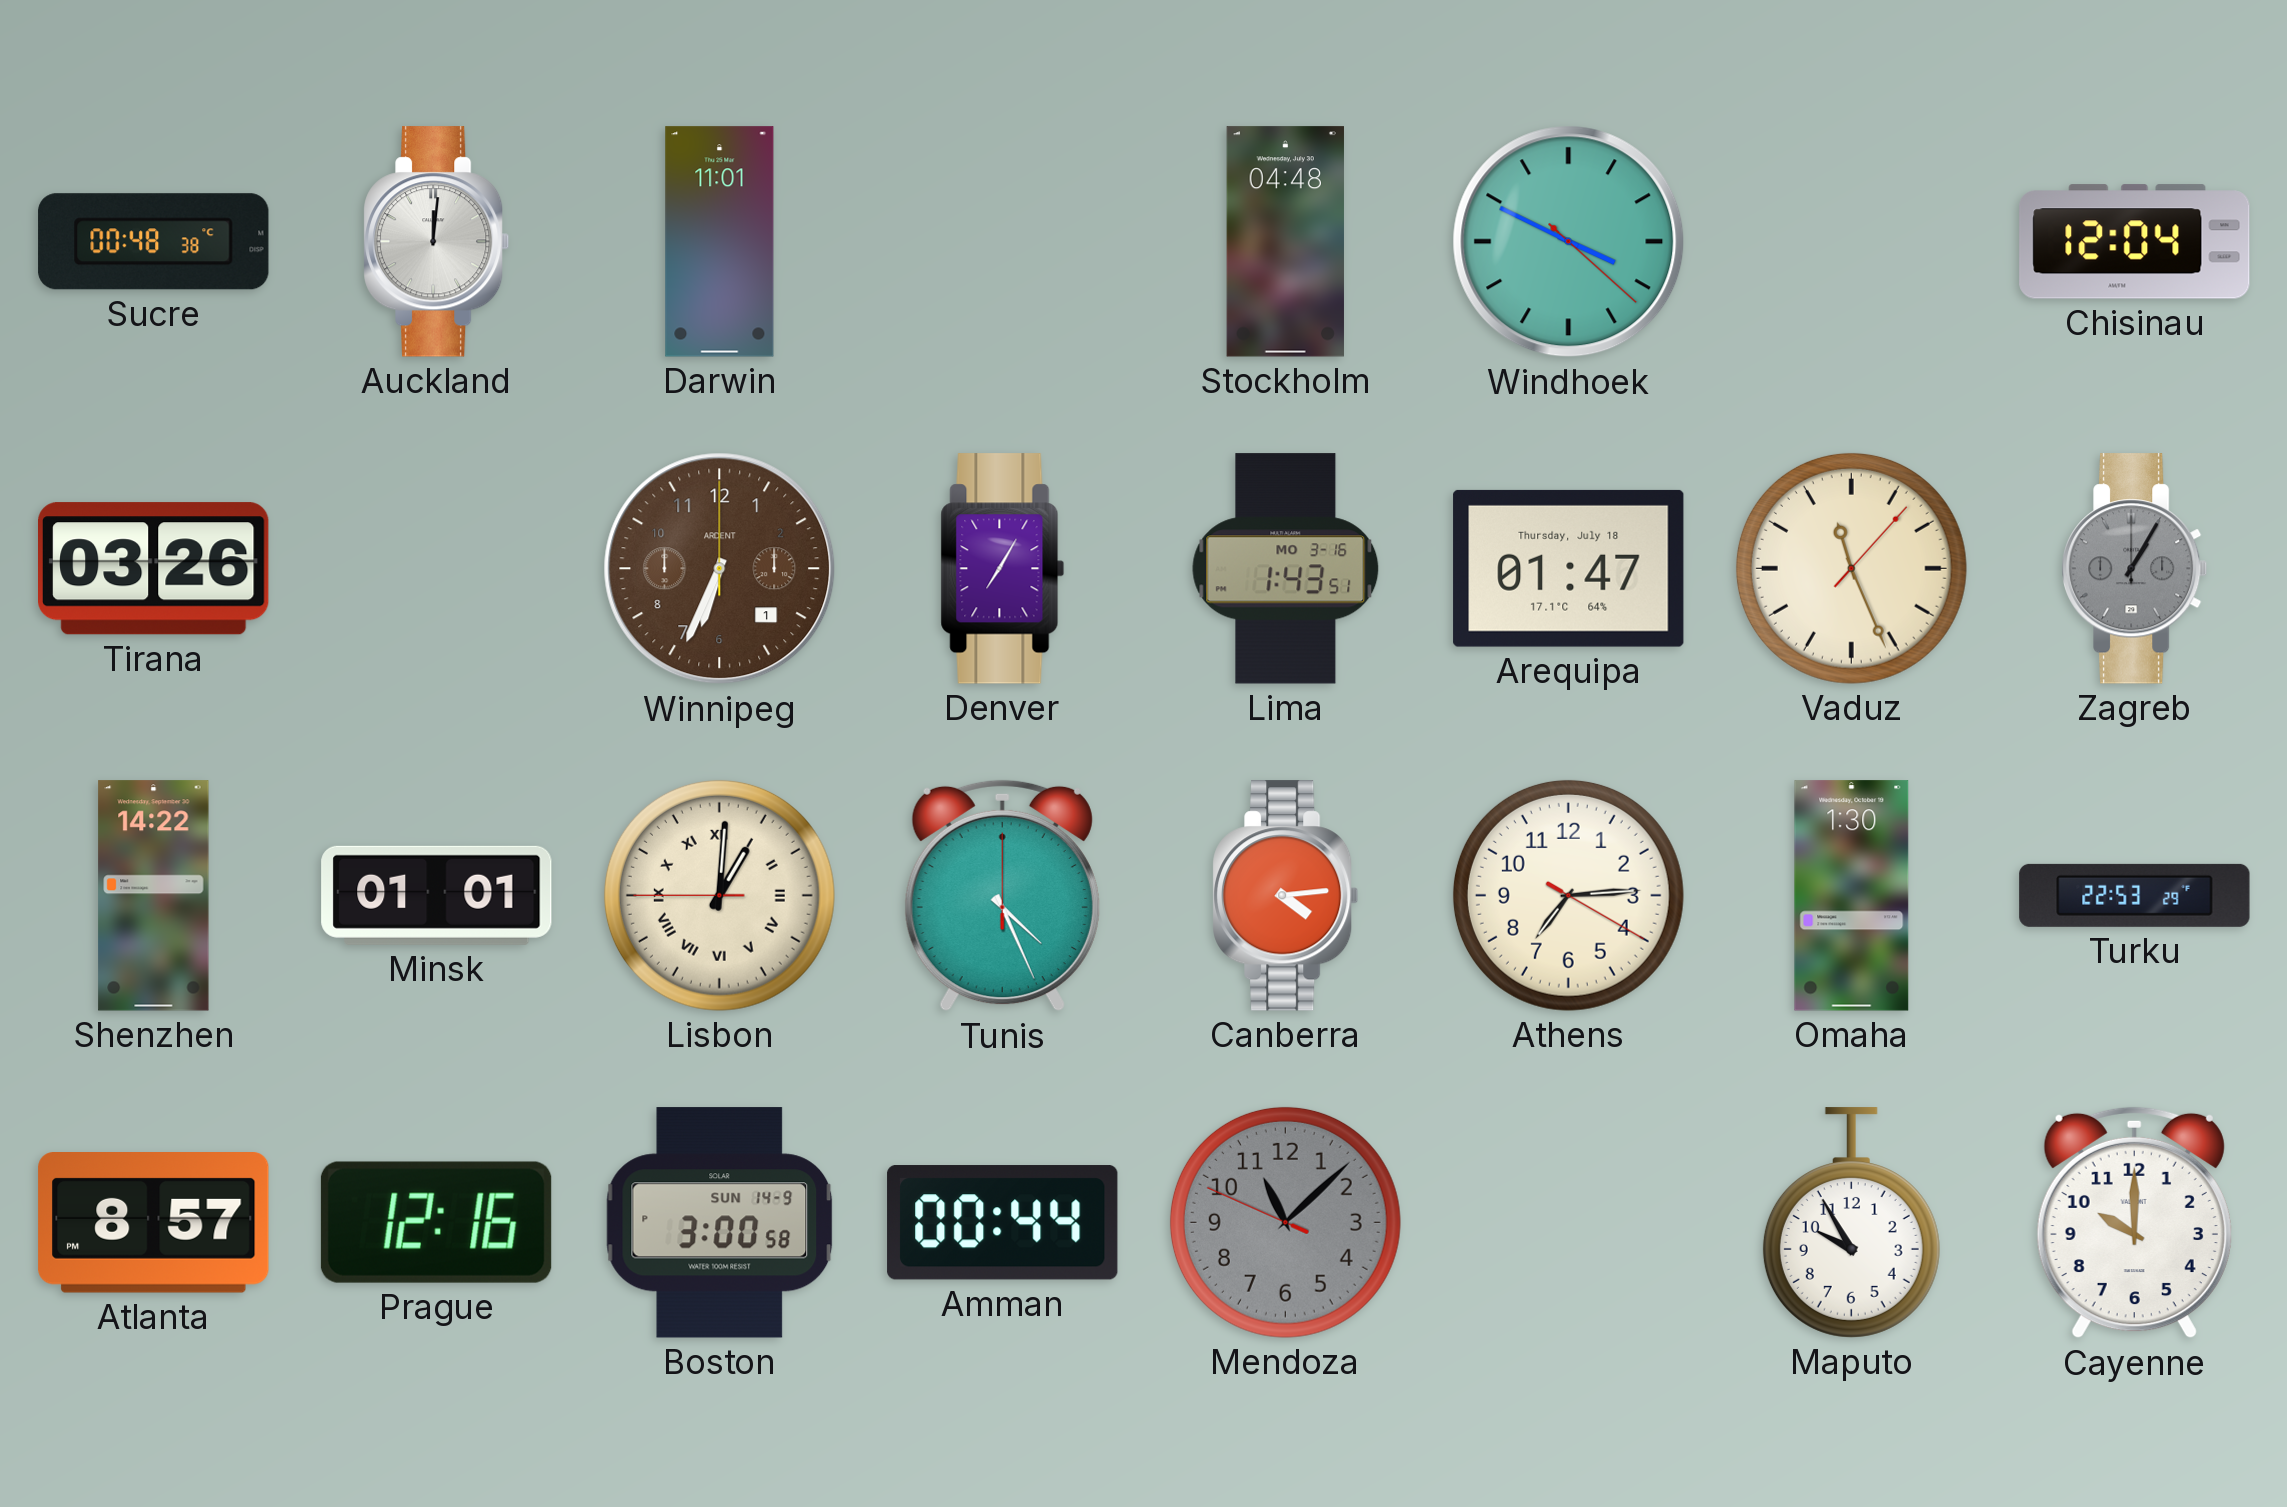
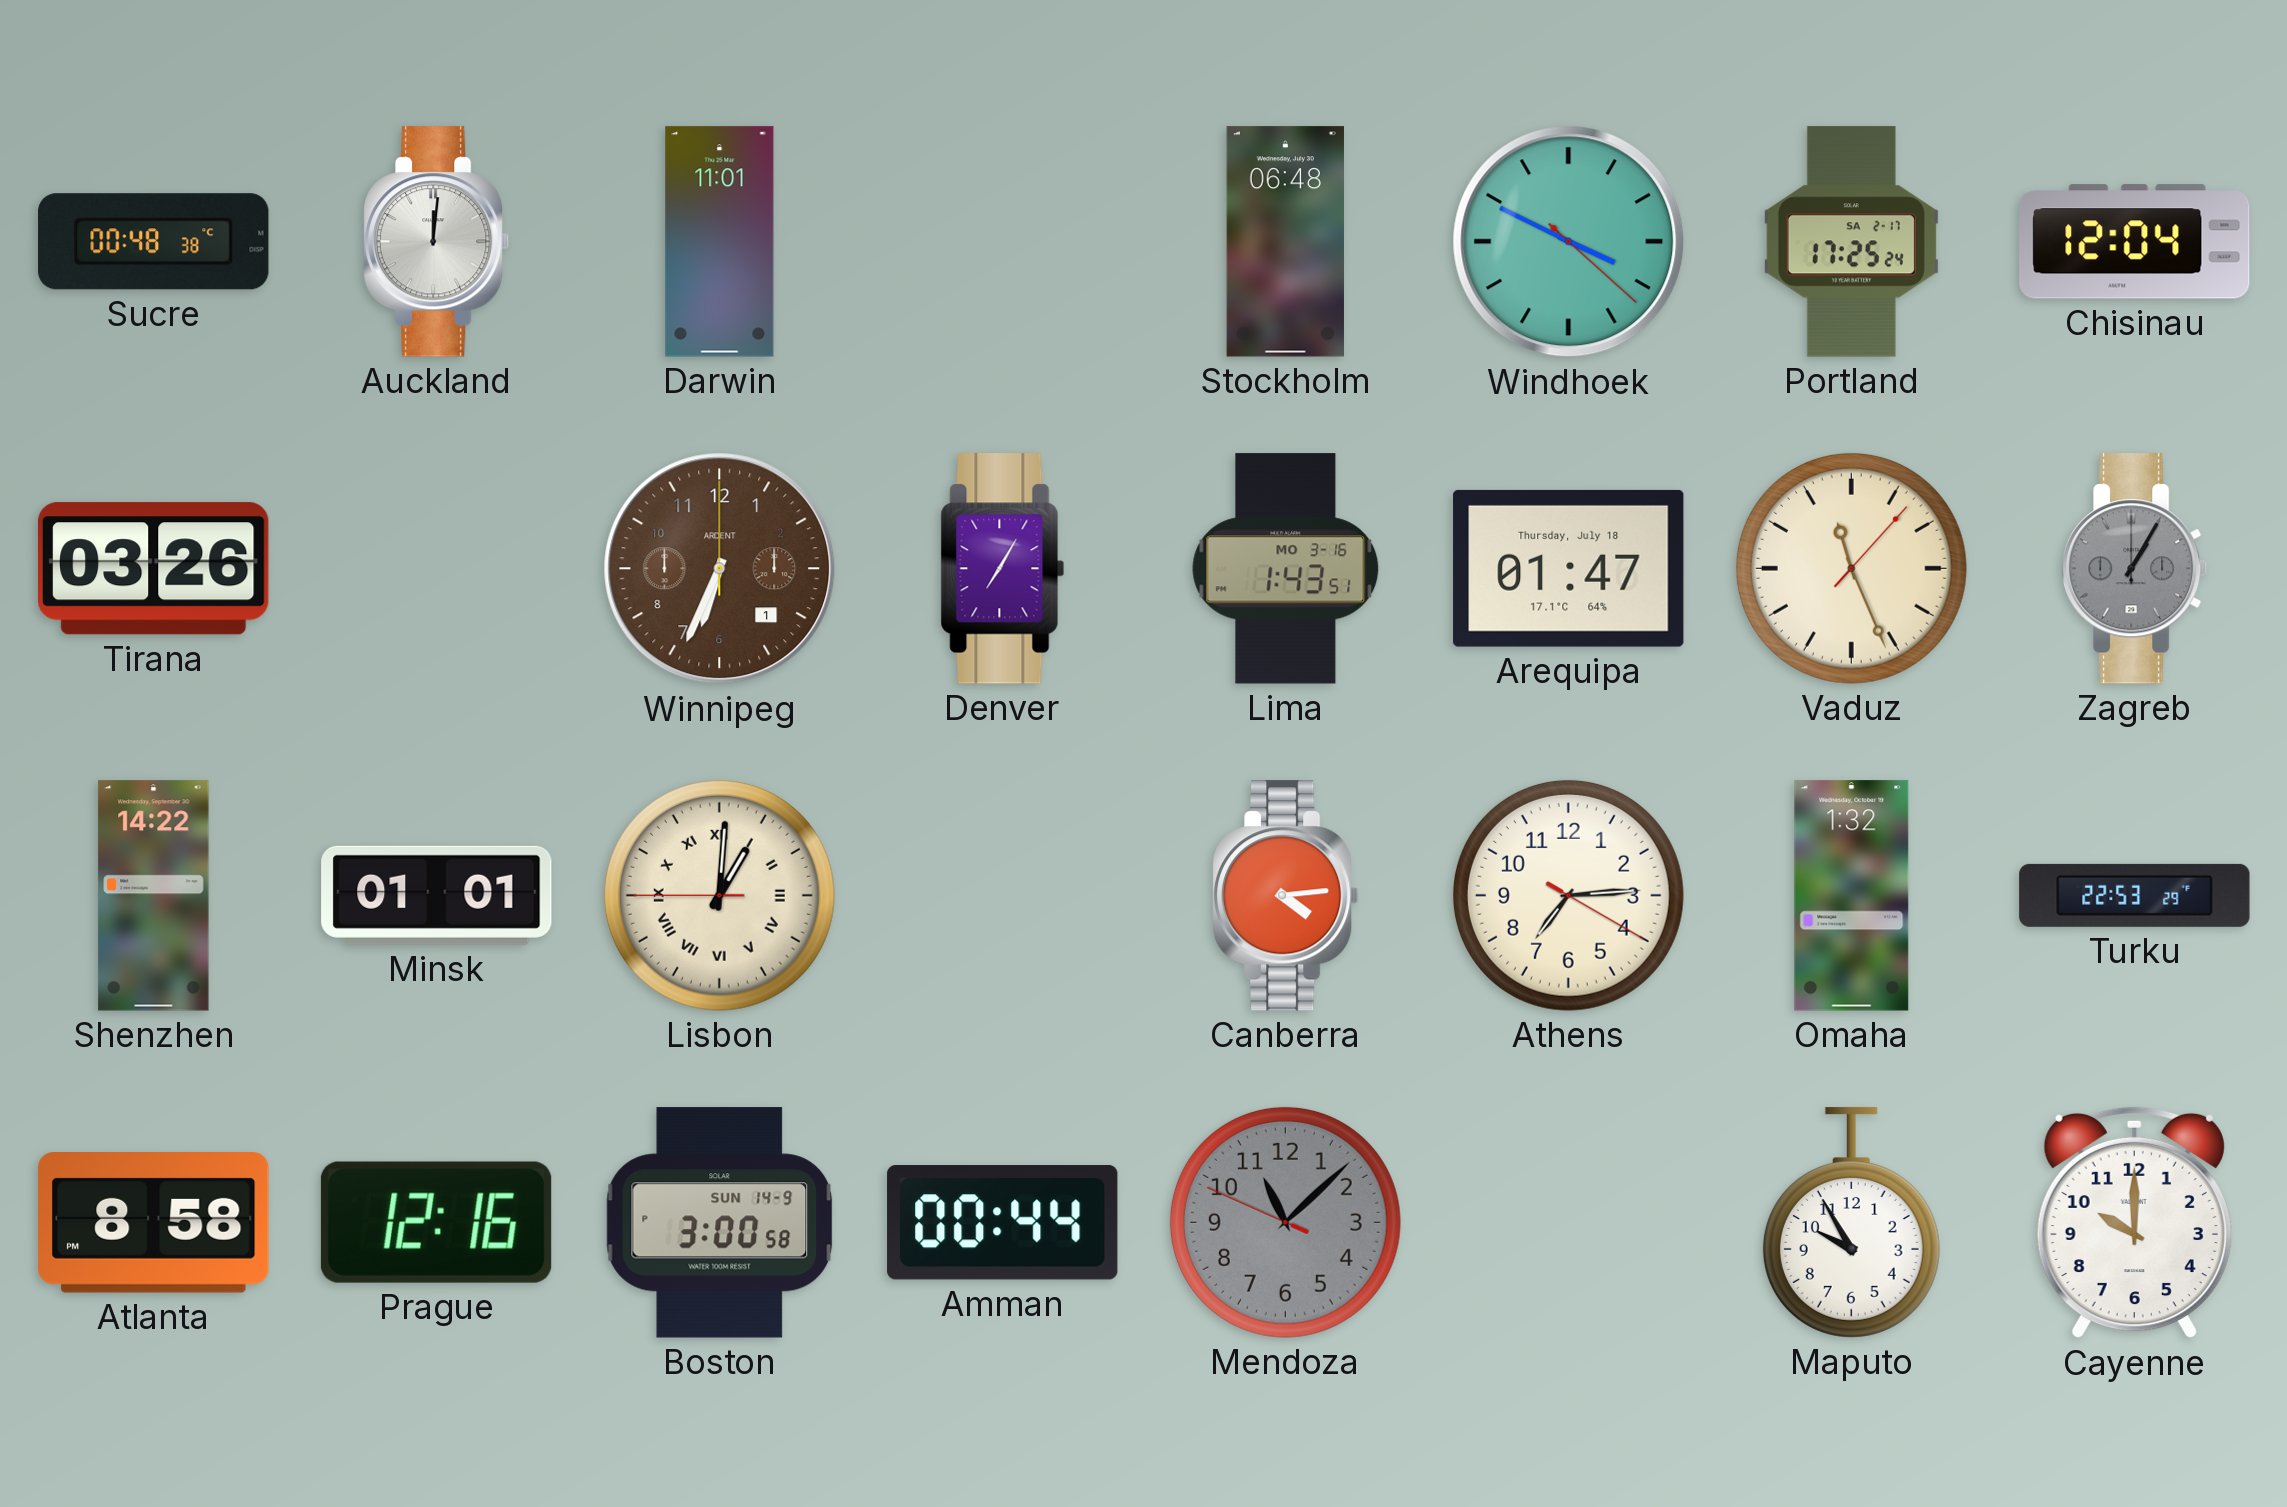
Stockholm: 04:48 -> 06:48 (1285, 242)
Portland: none -> 17:25 (1851, 242)
Tunis: 4:26 -> none (1002, 896)
Omaha: 1:30 -> 1:32 (1852, 896)
Atlanta: 8:57 -> 8:58 (154, 1223)
